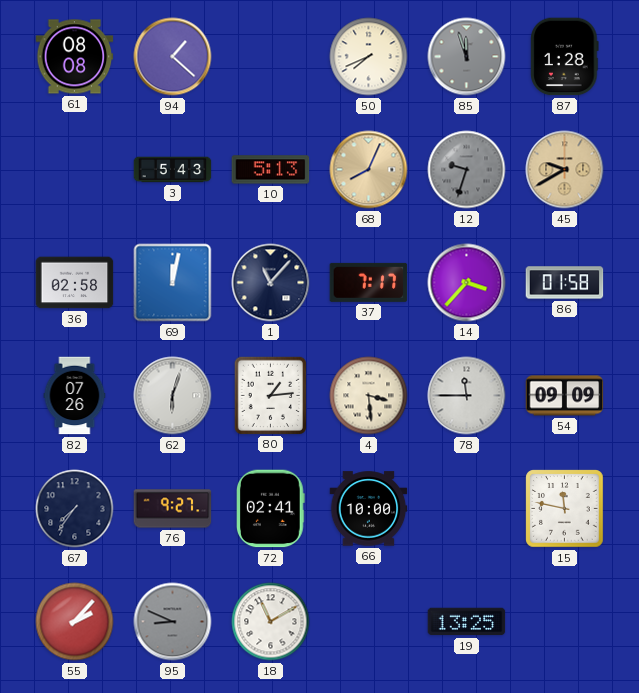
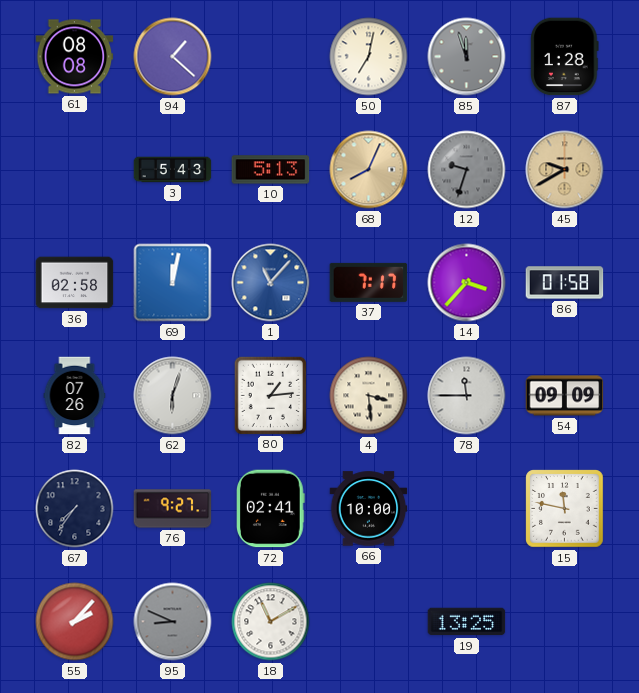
50: 7:41 -> 7:02 (369, 57)
1 dial: navy -> blue (271, 283)
